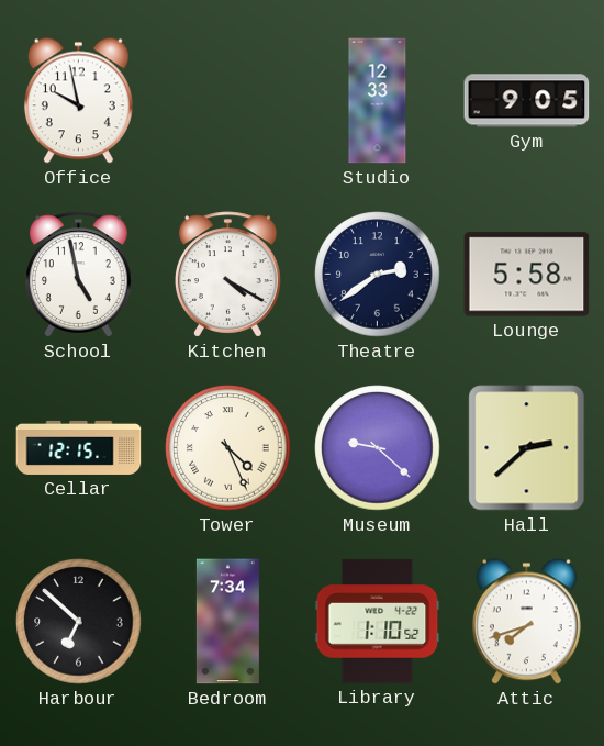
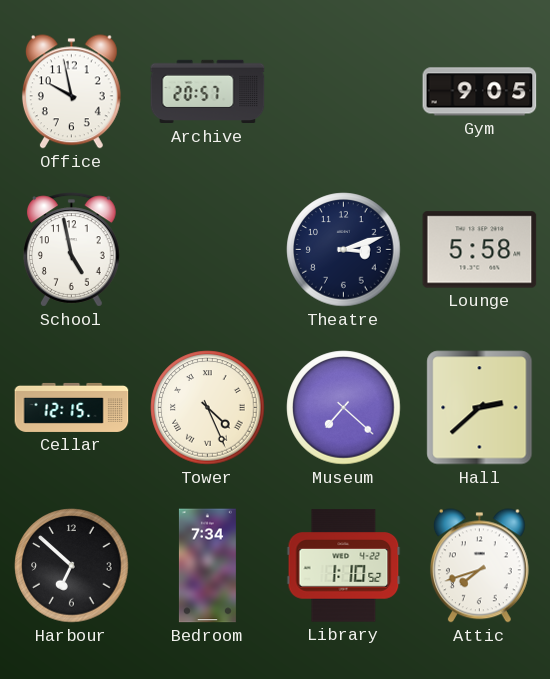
Archive: none -> 20:57 (208, 92)
Studio: 12:33 -> none (378, 101)
Kitchen: 4:20 -> none (228, 275)
Theatre: 2:39 -> 3:12 (344, 250)
Museum: 9:22 -> 7:22 (344, 408)
